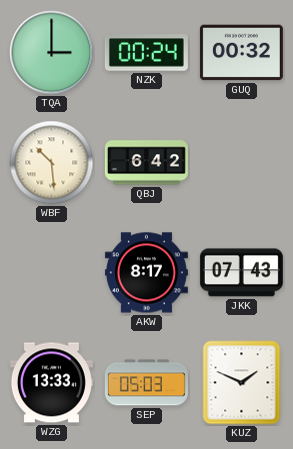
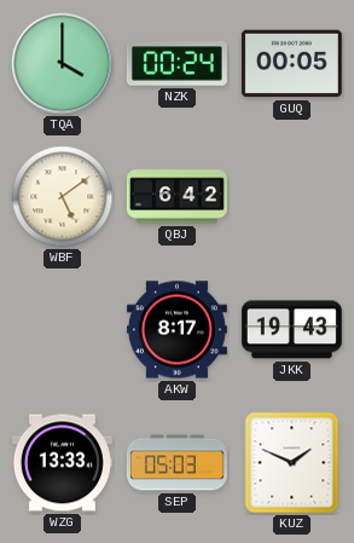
TQA: 3:00 -> 4:00 (63, 64)
GUQ: 00:32 -> 00:05 (291, 64)
WBF: 10:29 -> 5:09 (63, 197)
JKK: 07:43 -> 19:43 (291, 330)
